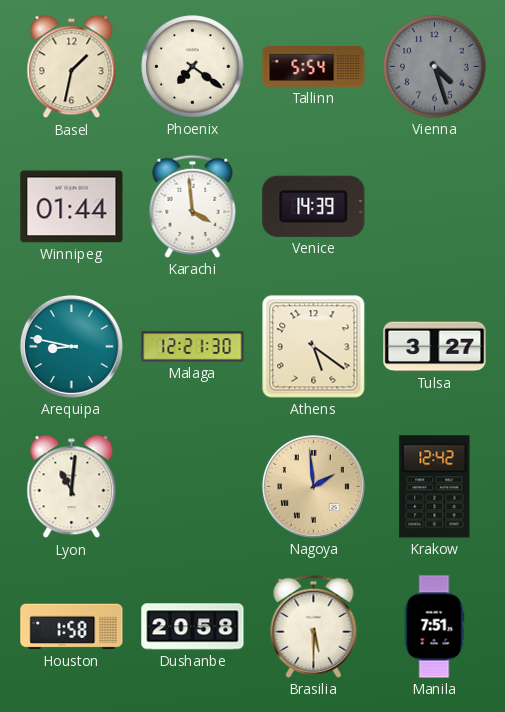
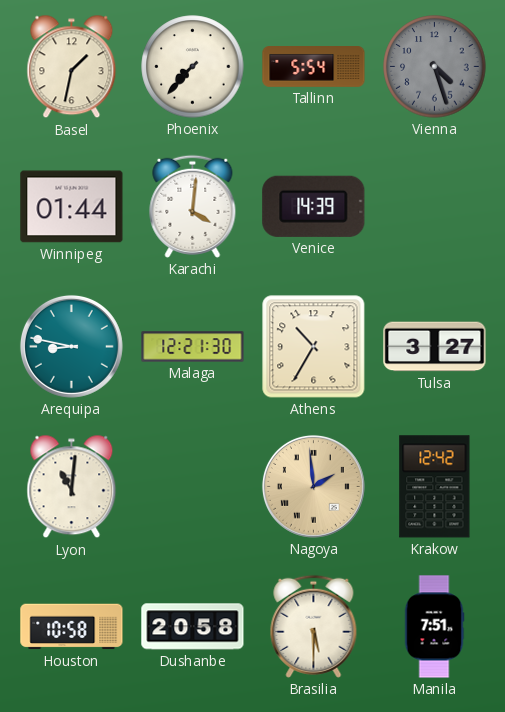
Phoenix: 7:21 -> 7:37 (193, 67)
Karachi: 3:59 -> 4:01 (193, 206)
Athens: 5:21 -> 10:35 (314, 347)
Houston: 1:58 -> 10:58 (72, 627)
